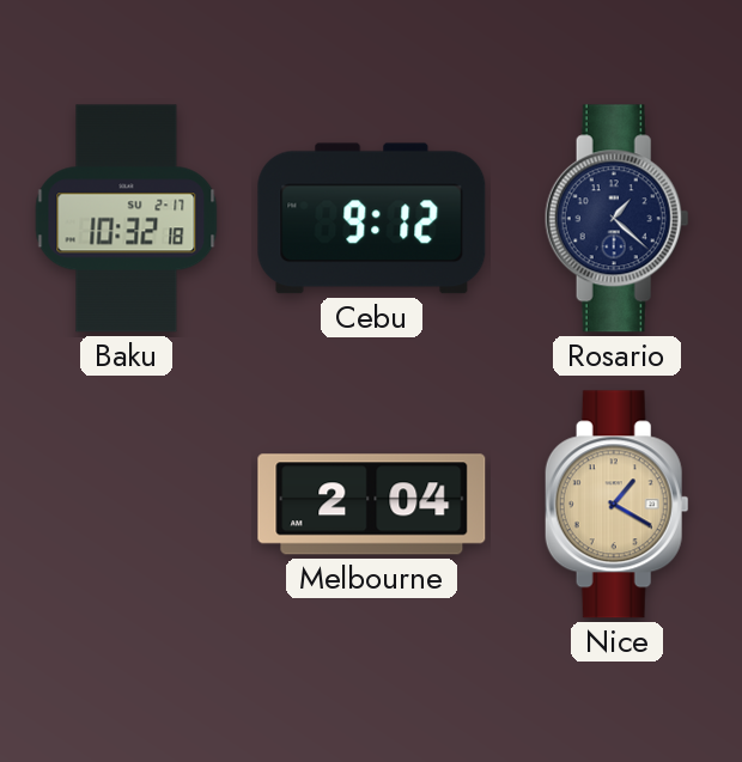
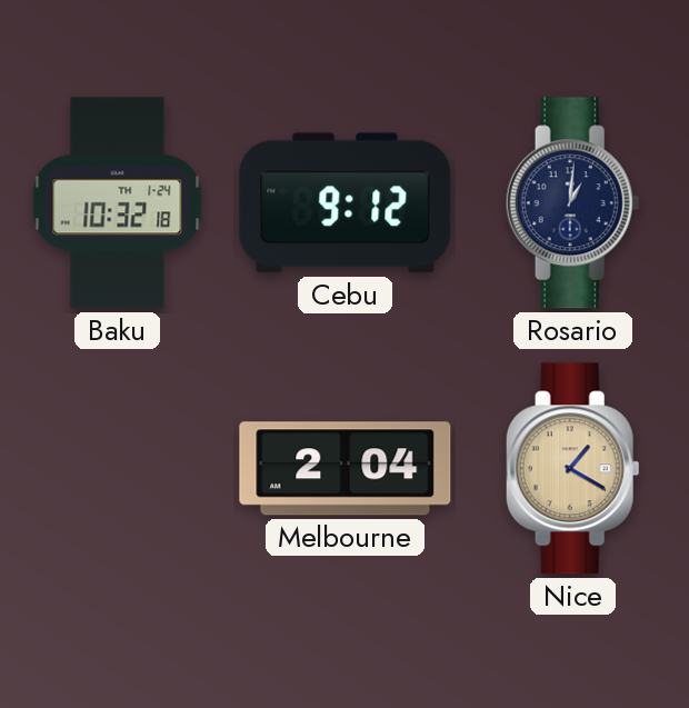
Baku date: SU 2-17 -> TH 1-24 (118, 203)
Rosario: 1:22 -> 1:01 (572, 203)
